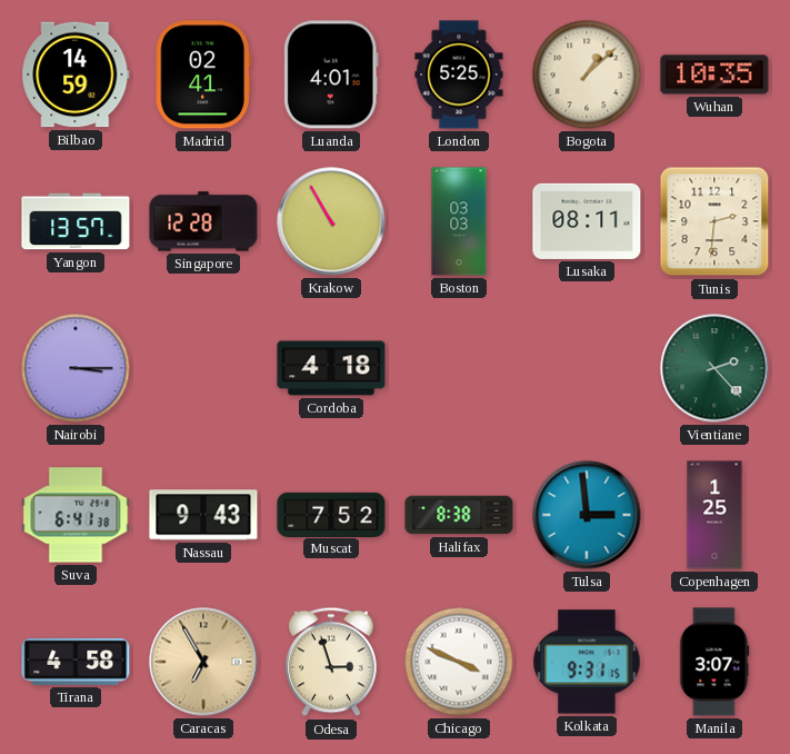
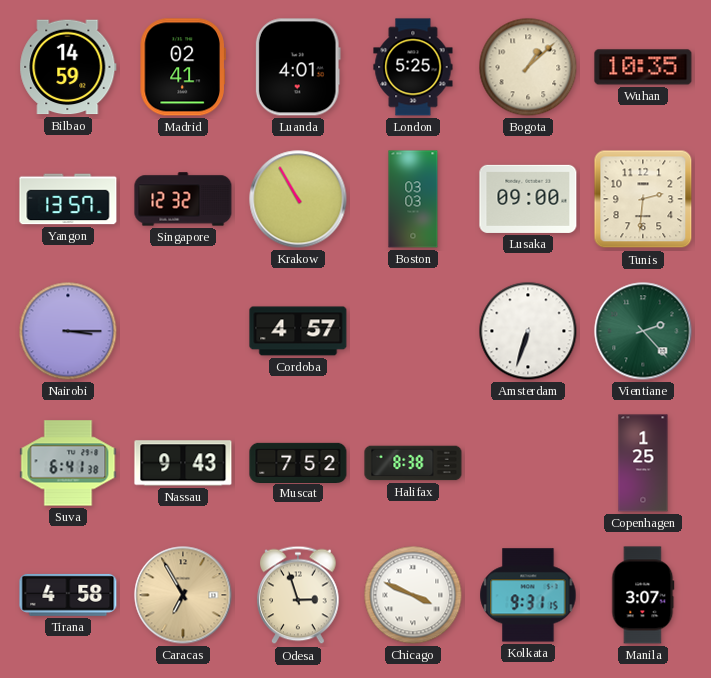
Singapore: 12:28 -> 12:32 (183, 199)
Lusaka: 08:11 -> 09:00 (528, 199)
Cordoba: 4:18 -> 4:57 (298, 331)
Amsterdam: none -> 6:33 (528, 331)
Tulsa: 2:59 -> none (587, 515)
